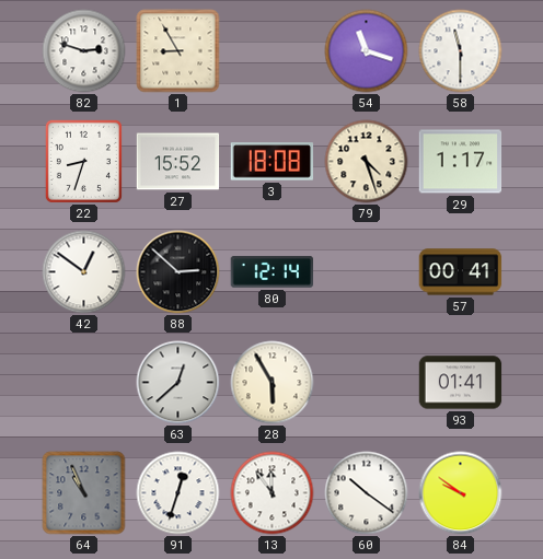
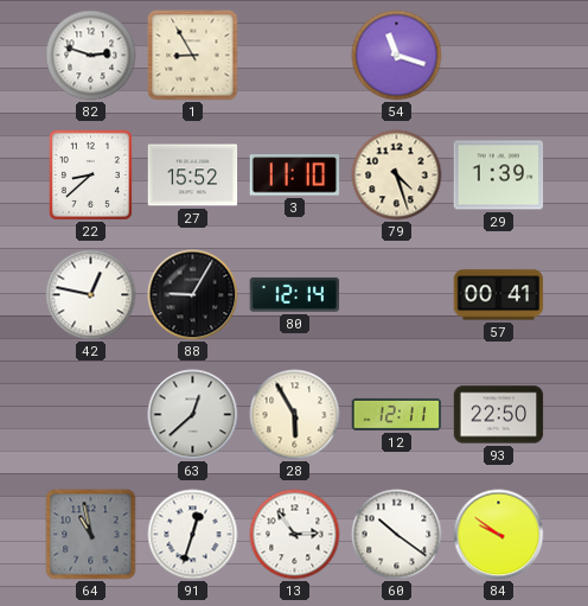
58: 11:30 -> none (461, 51)
22: 8:33 -> 8:38 (90, 174)
3: 18:08 -> 11:10 (295, 176)
29: 1:17 -> 1:39 (499, 176)
42: 12:51 -> 12:47 (91, 295)
88: 2:52 -> 9:05 (193, 295)
12: none -> 12:11 (397, 414)
93: 01:41 -> 22:50 (499, 415)
64: 10:56 -> 10:58 (91, 535)
13: 11:54 -> 2:54 (295, 535)
